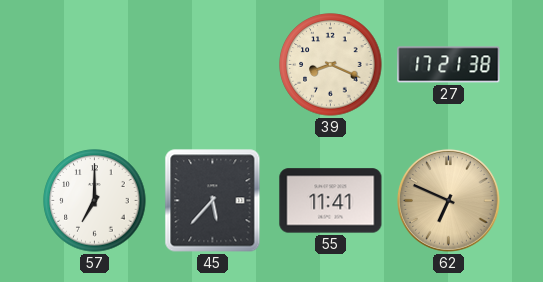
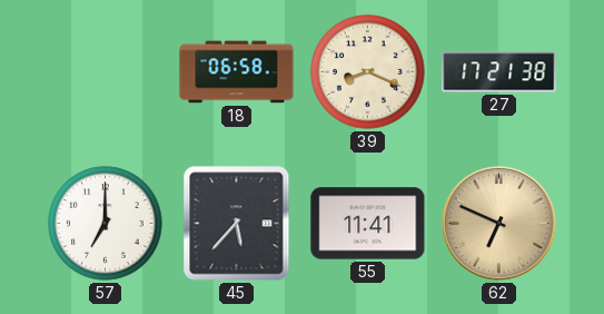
18: none -> 06:58 (237, 72)
